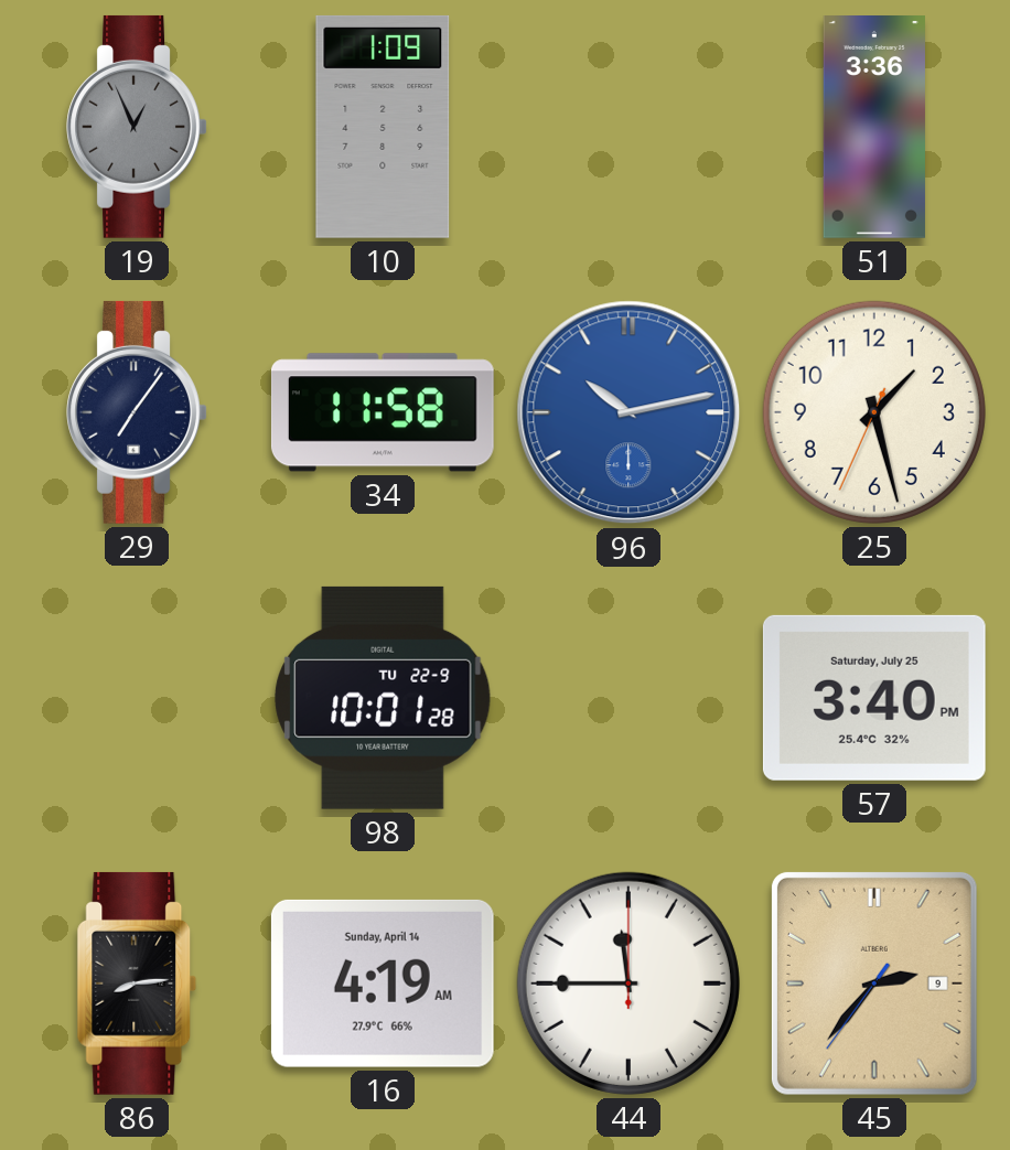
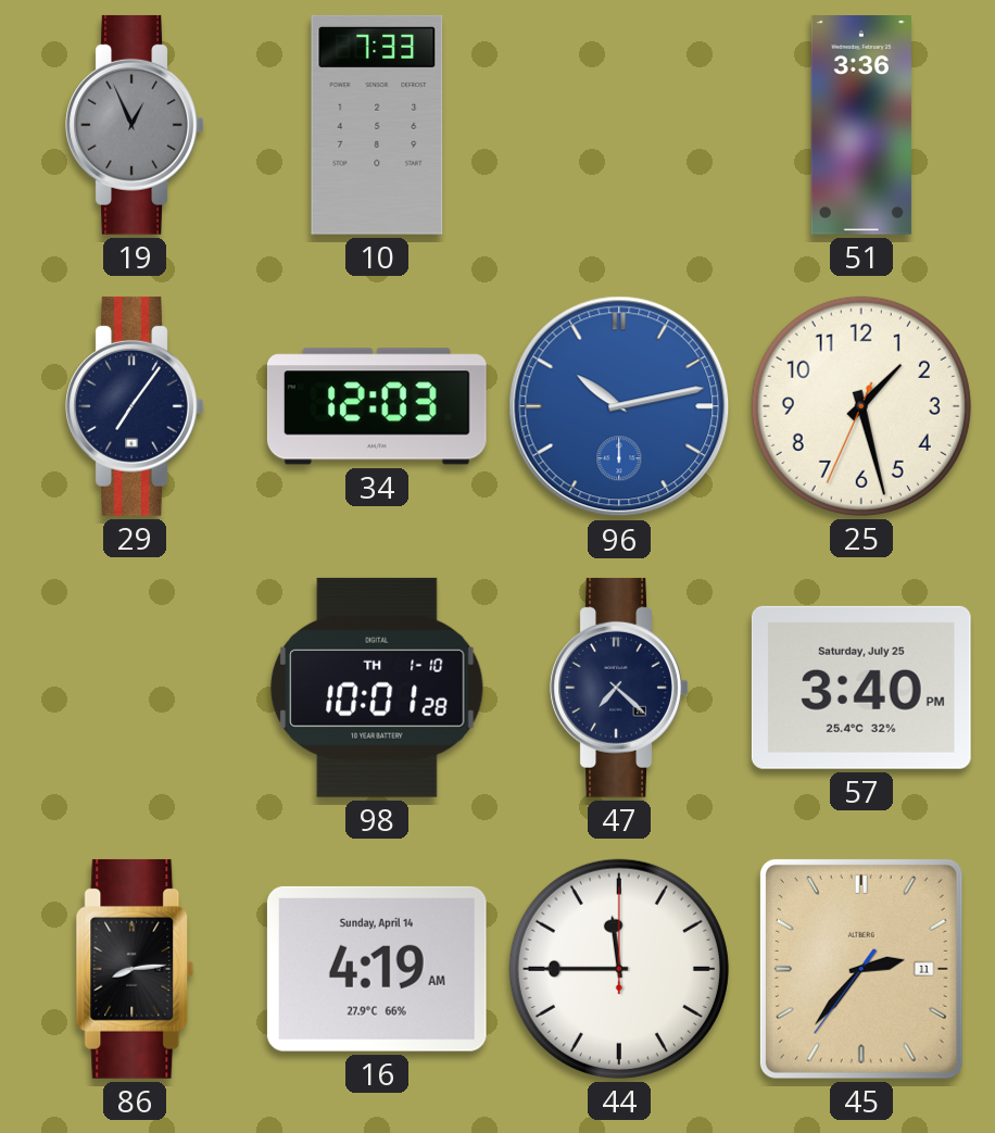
10: 1:09 -> 7:33 (377, 125)
34: 11:58 -> 12:03 (377, 406)
98 date: TU 22-9 -> TH 1-10 (377, 688)
47: none -> 7:22 (619, 688)
45 date: 9 -> 11 (861, 969)
